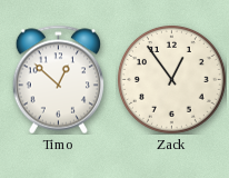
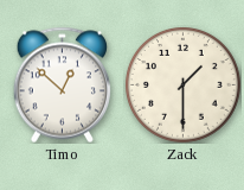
Zack: 12:54 -> 1:30 (182, 84)
